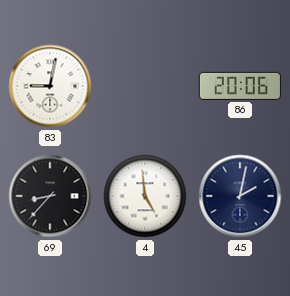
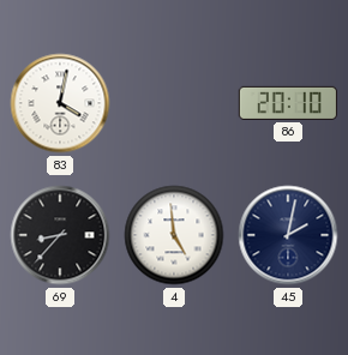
83: 9:02 -> 4:02 (60, 103)
86: 20:06 -> 20:10 (287, 103)
